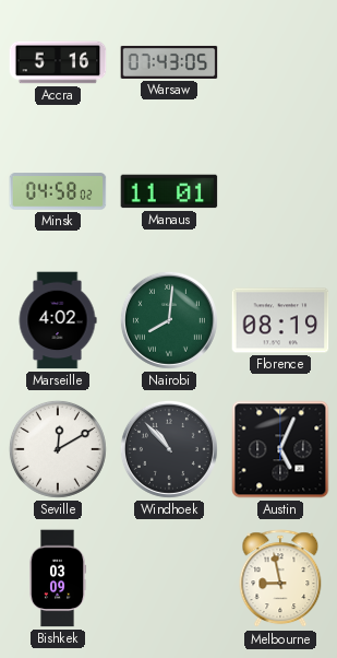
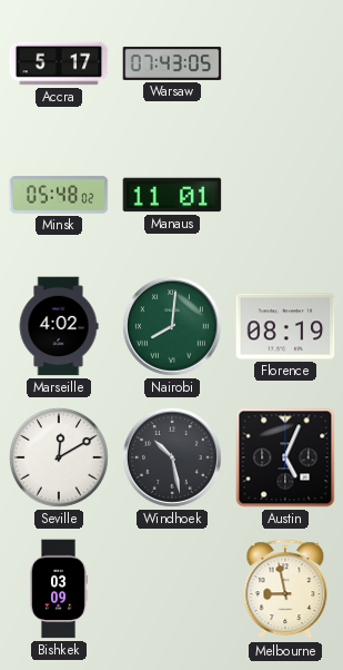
Accra: 5:16 -> 5:17 (59, 63)
Minsk: 04:58 -> 05:48 (59, 195)
Windhoek: 10:53 -> 10:28 (172, 457)
